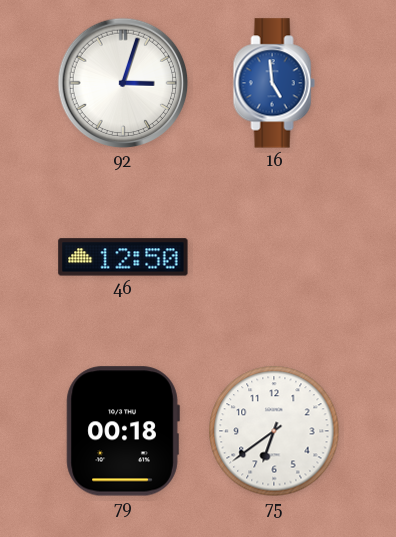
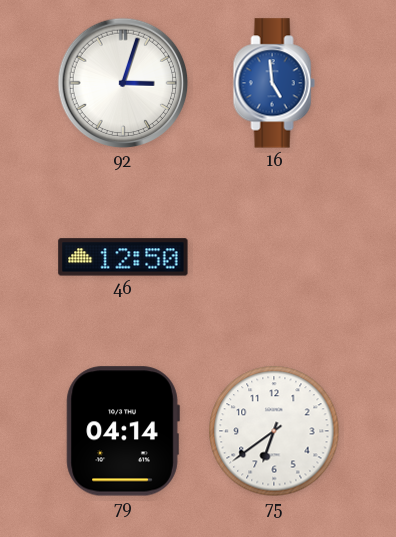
79: 00:18 -> 04:14 (123, 431)
